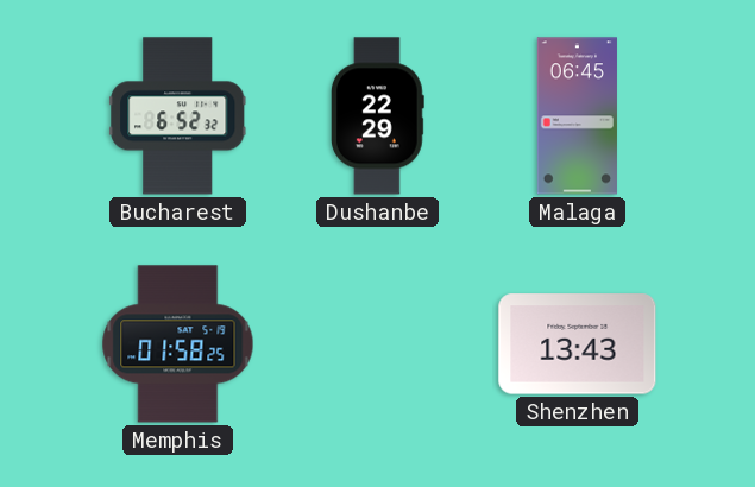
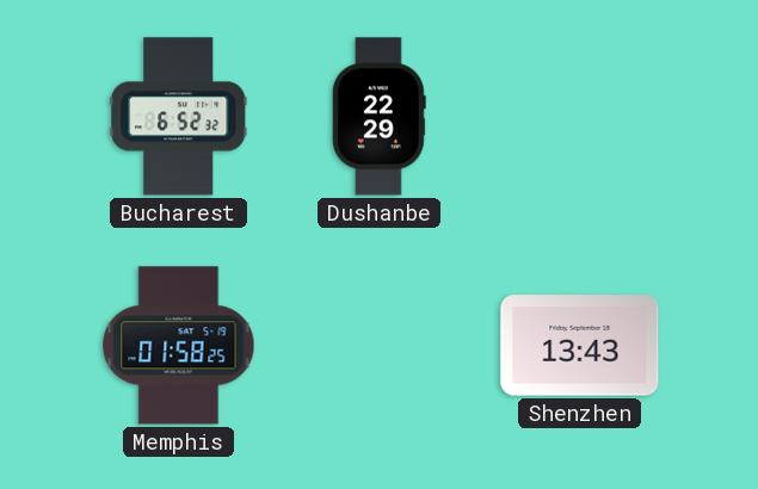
Malaga: 06:45 -> none (577, 116)
